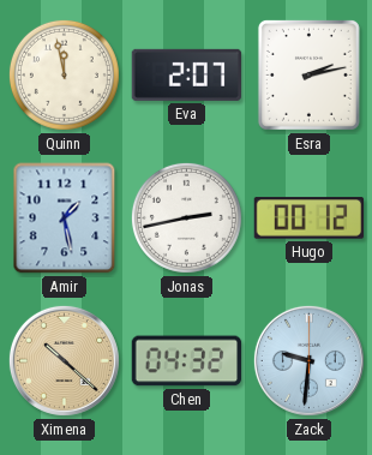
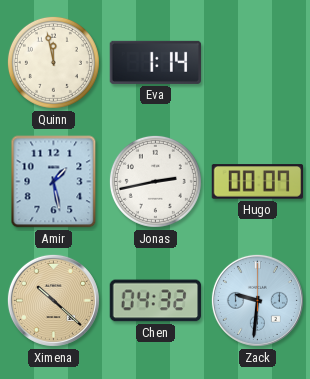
Eva: 2:07 -> 1:14 (156, 62)
Esra: 2:13 -> none (308, 74)
Hugo: 00:12 -> 00:07 (258, 182)
